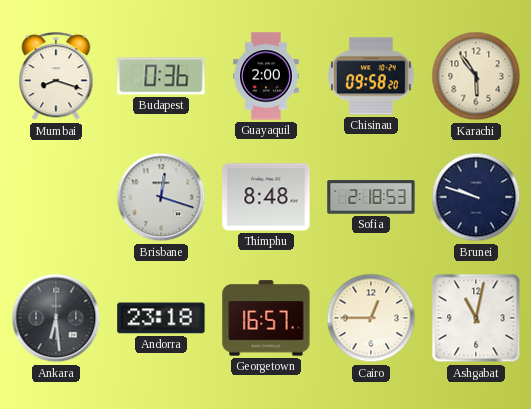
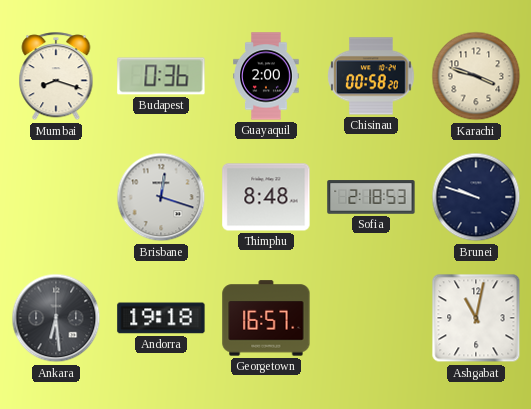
Chisinau: 09:58 -> 00:58 (371, 76)
Karachi: 5:54 -> 3:48 (476, 76)
Andorra: 23:18 -> 19:18 (161, 318)
Cairo: 12:45 -> none (371, 318)
